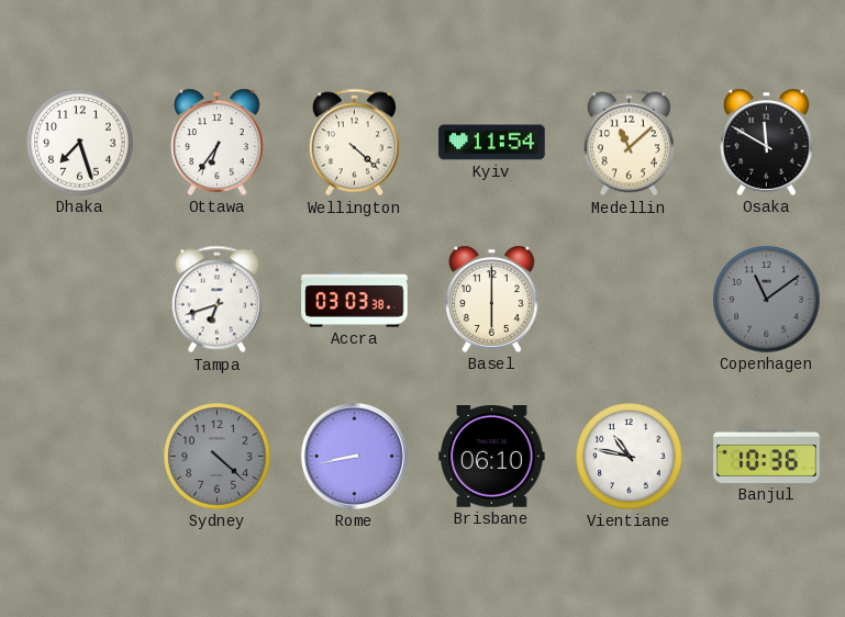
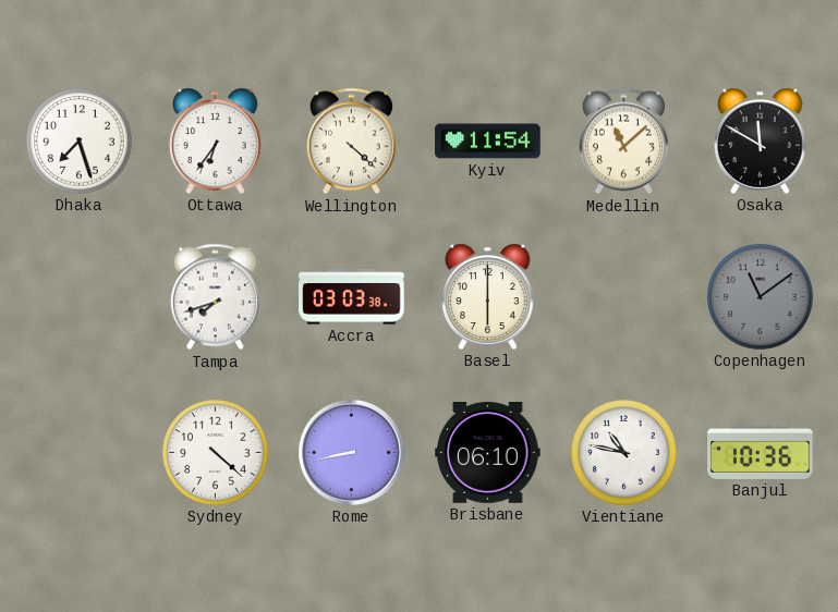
Tampa: 6:42 -> 7:42 (215, 297)
Sydney dial: grey -> white (216, 453)
